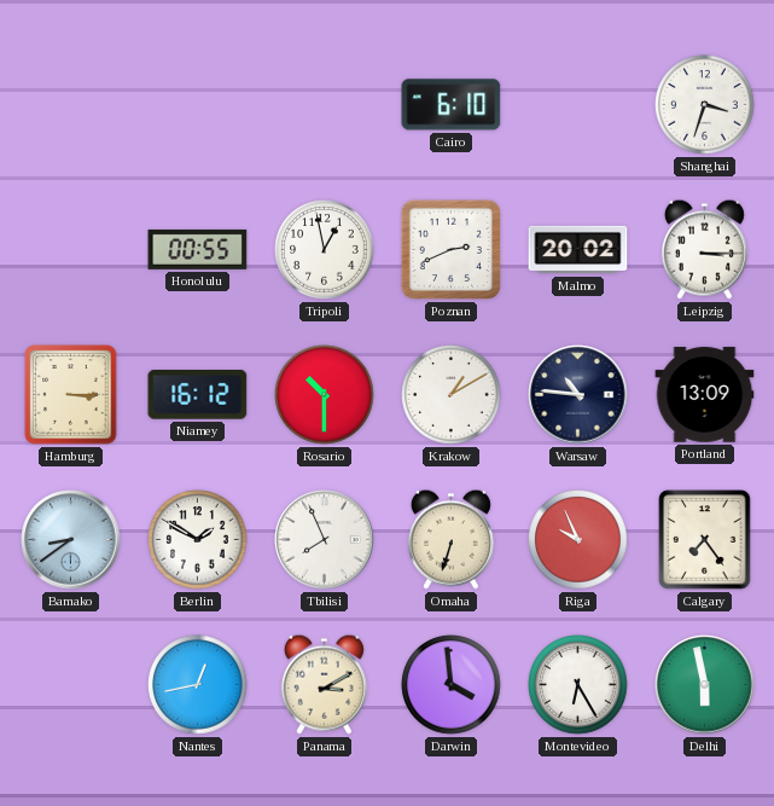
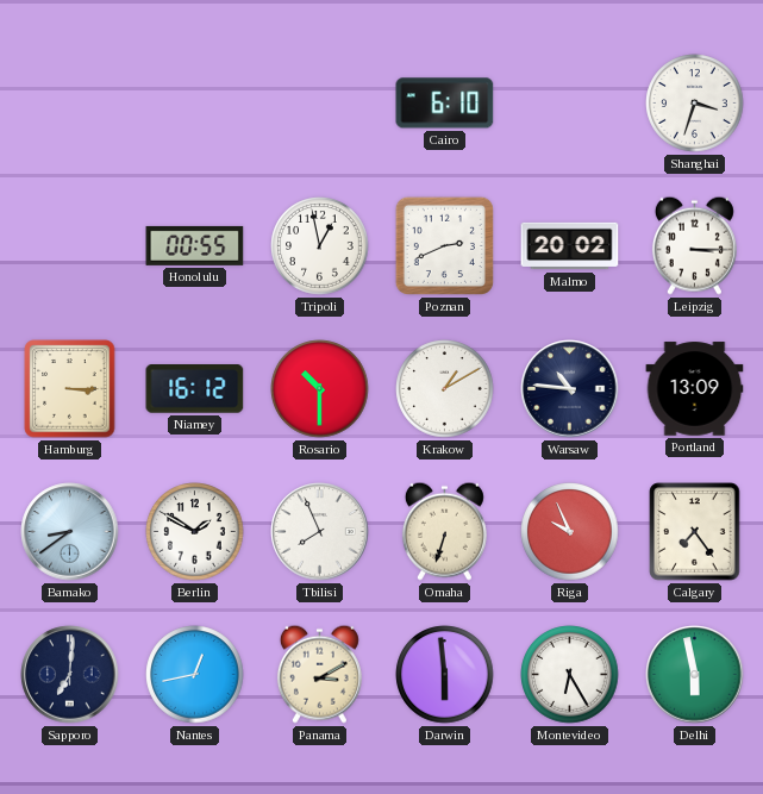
Sapporo: none -> 7:01 (70, 675)
Darwin: 3:59 -> 5:59 (445, 675)
